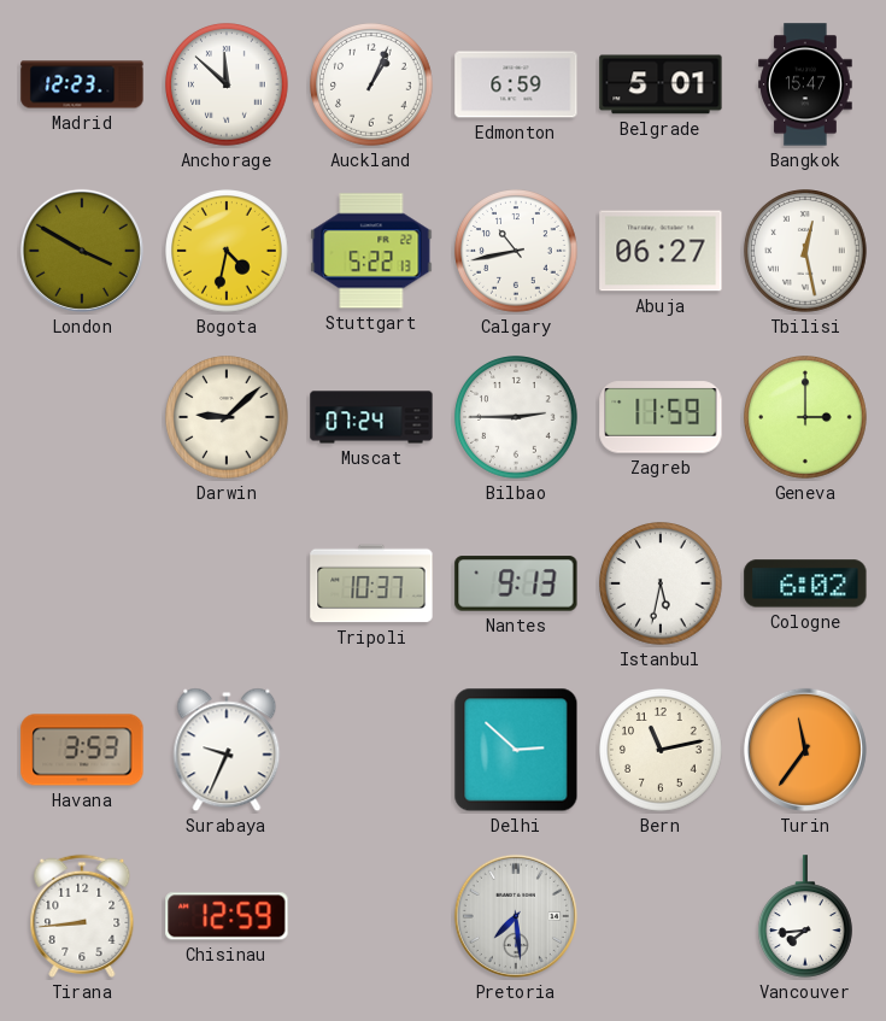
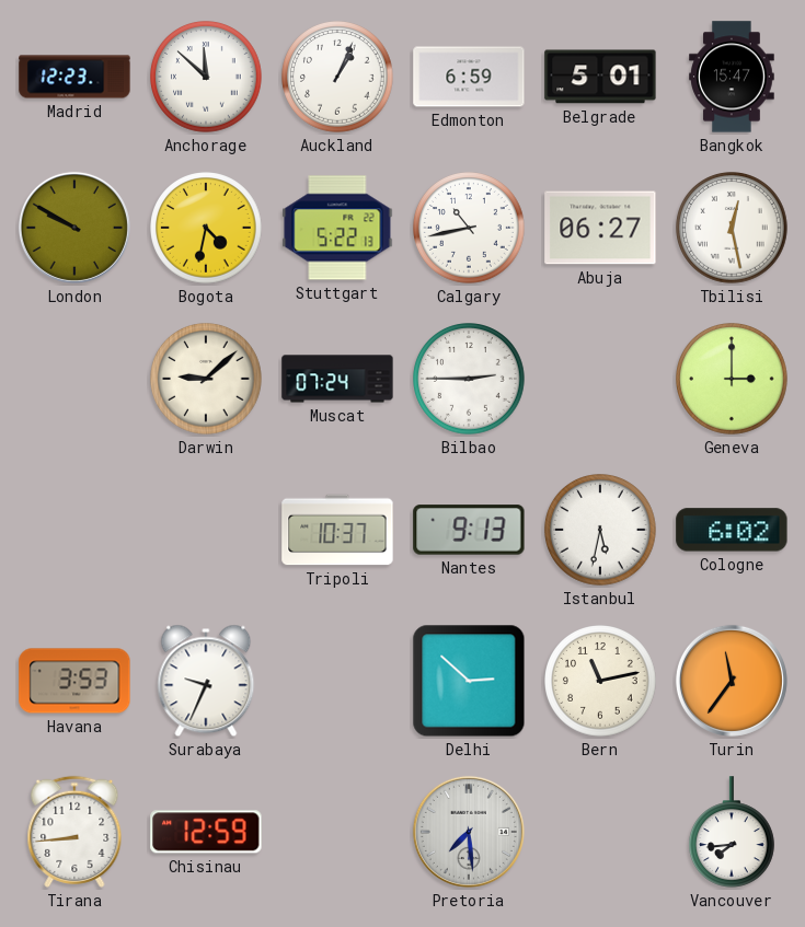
London: 3:50 -> 9:50 (74, 228)
Zagreb: 11:59 -> none (661, 417)
